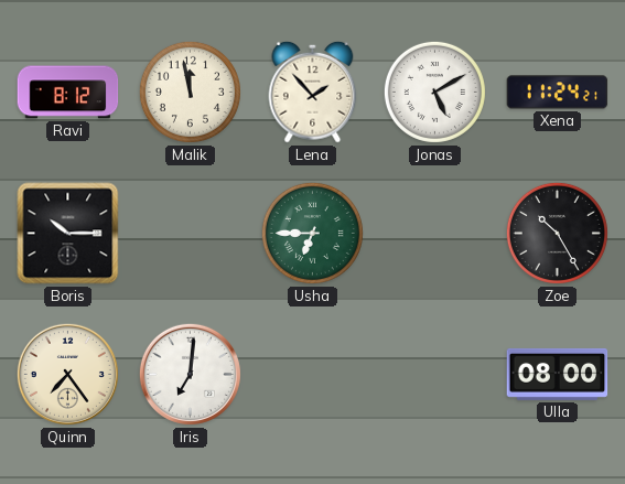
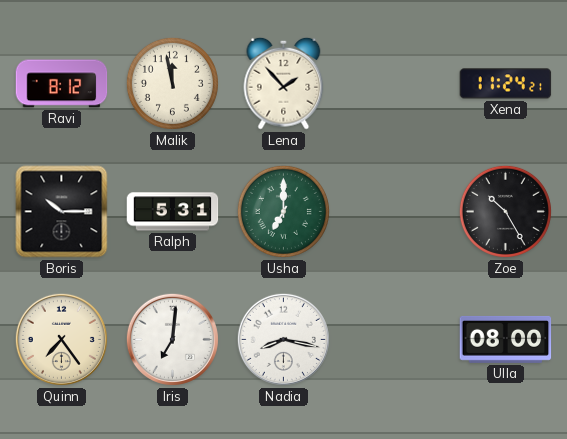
Jonas: 5:10 -> none (434, 92)
Ralph: none -> 5:31 (173, 212)
Usha: 6:45 -> 7:00 (283, 211)
Nadia: none -> 8:17 (283, 339)
